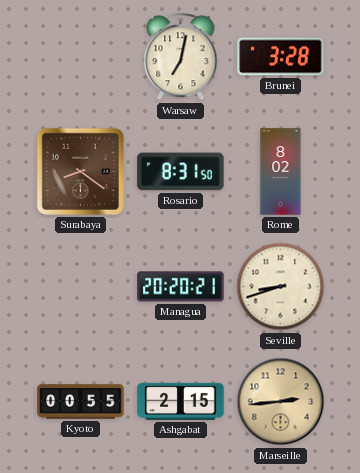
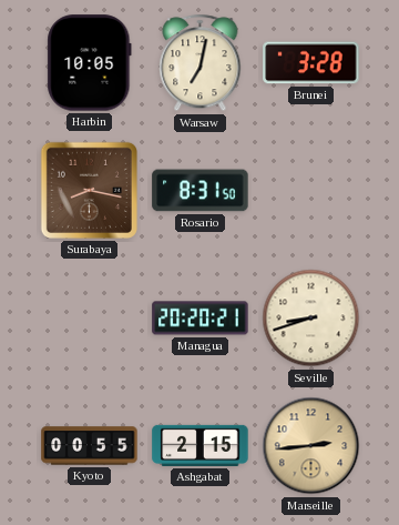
Harbin: none -> 10:05 (90, 63)
Surabaya: 8:21 -> 8:17 (89, 190)
Rome: 8:02 -> none (281, 172)
